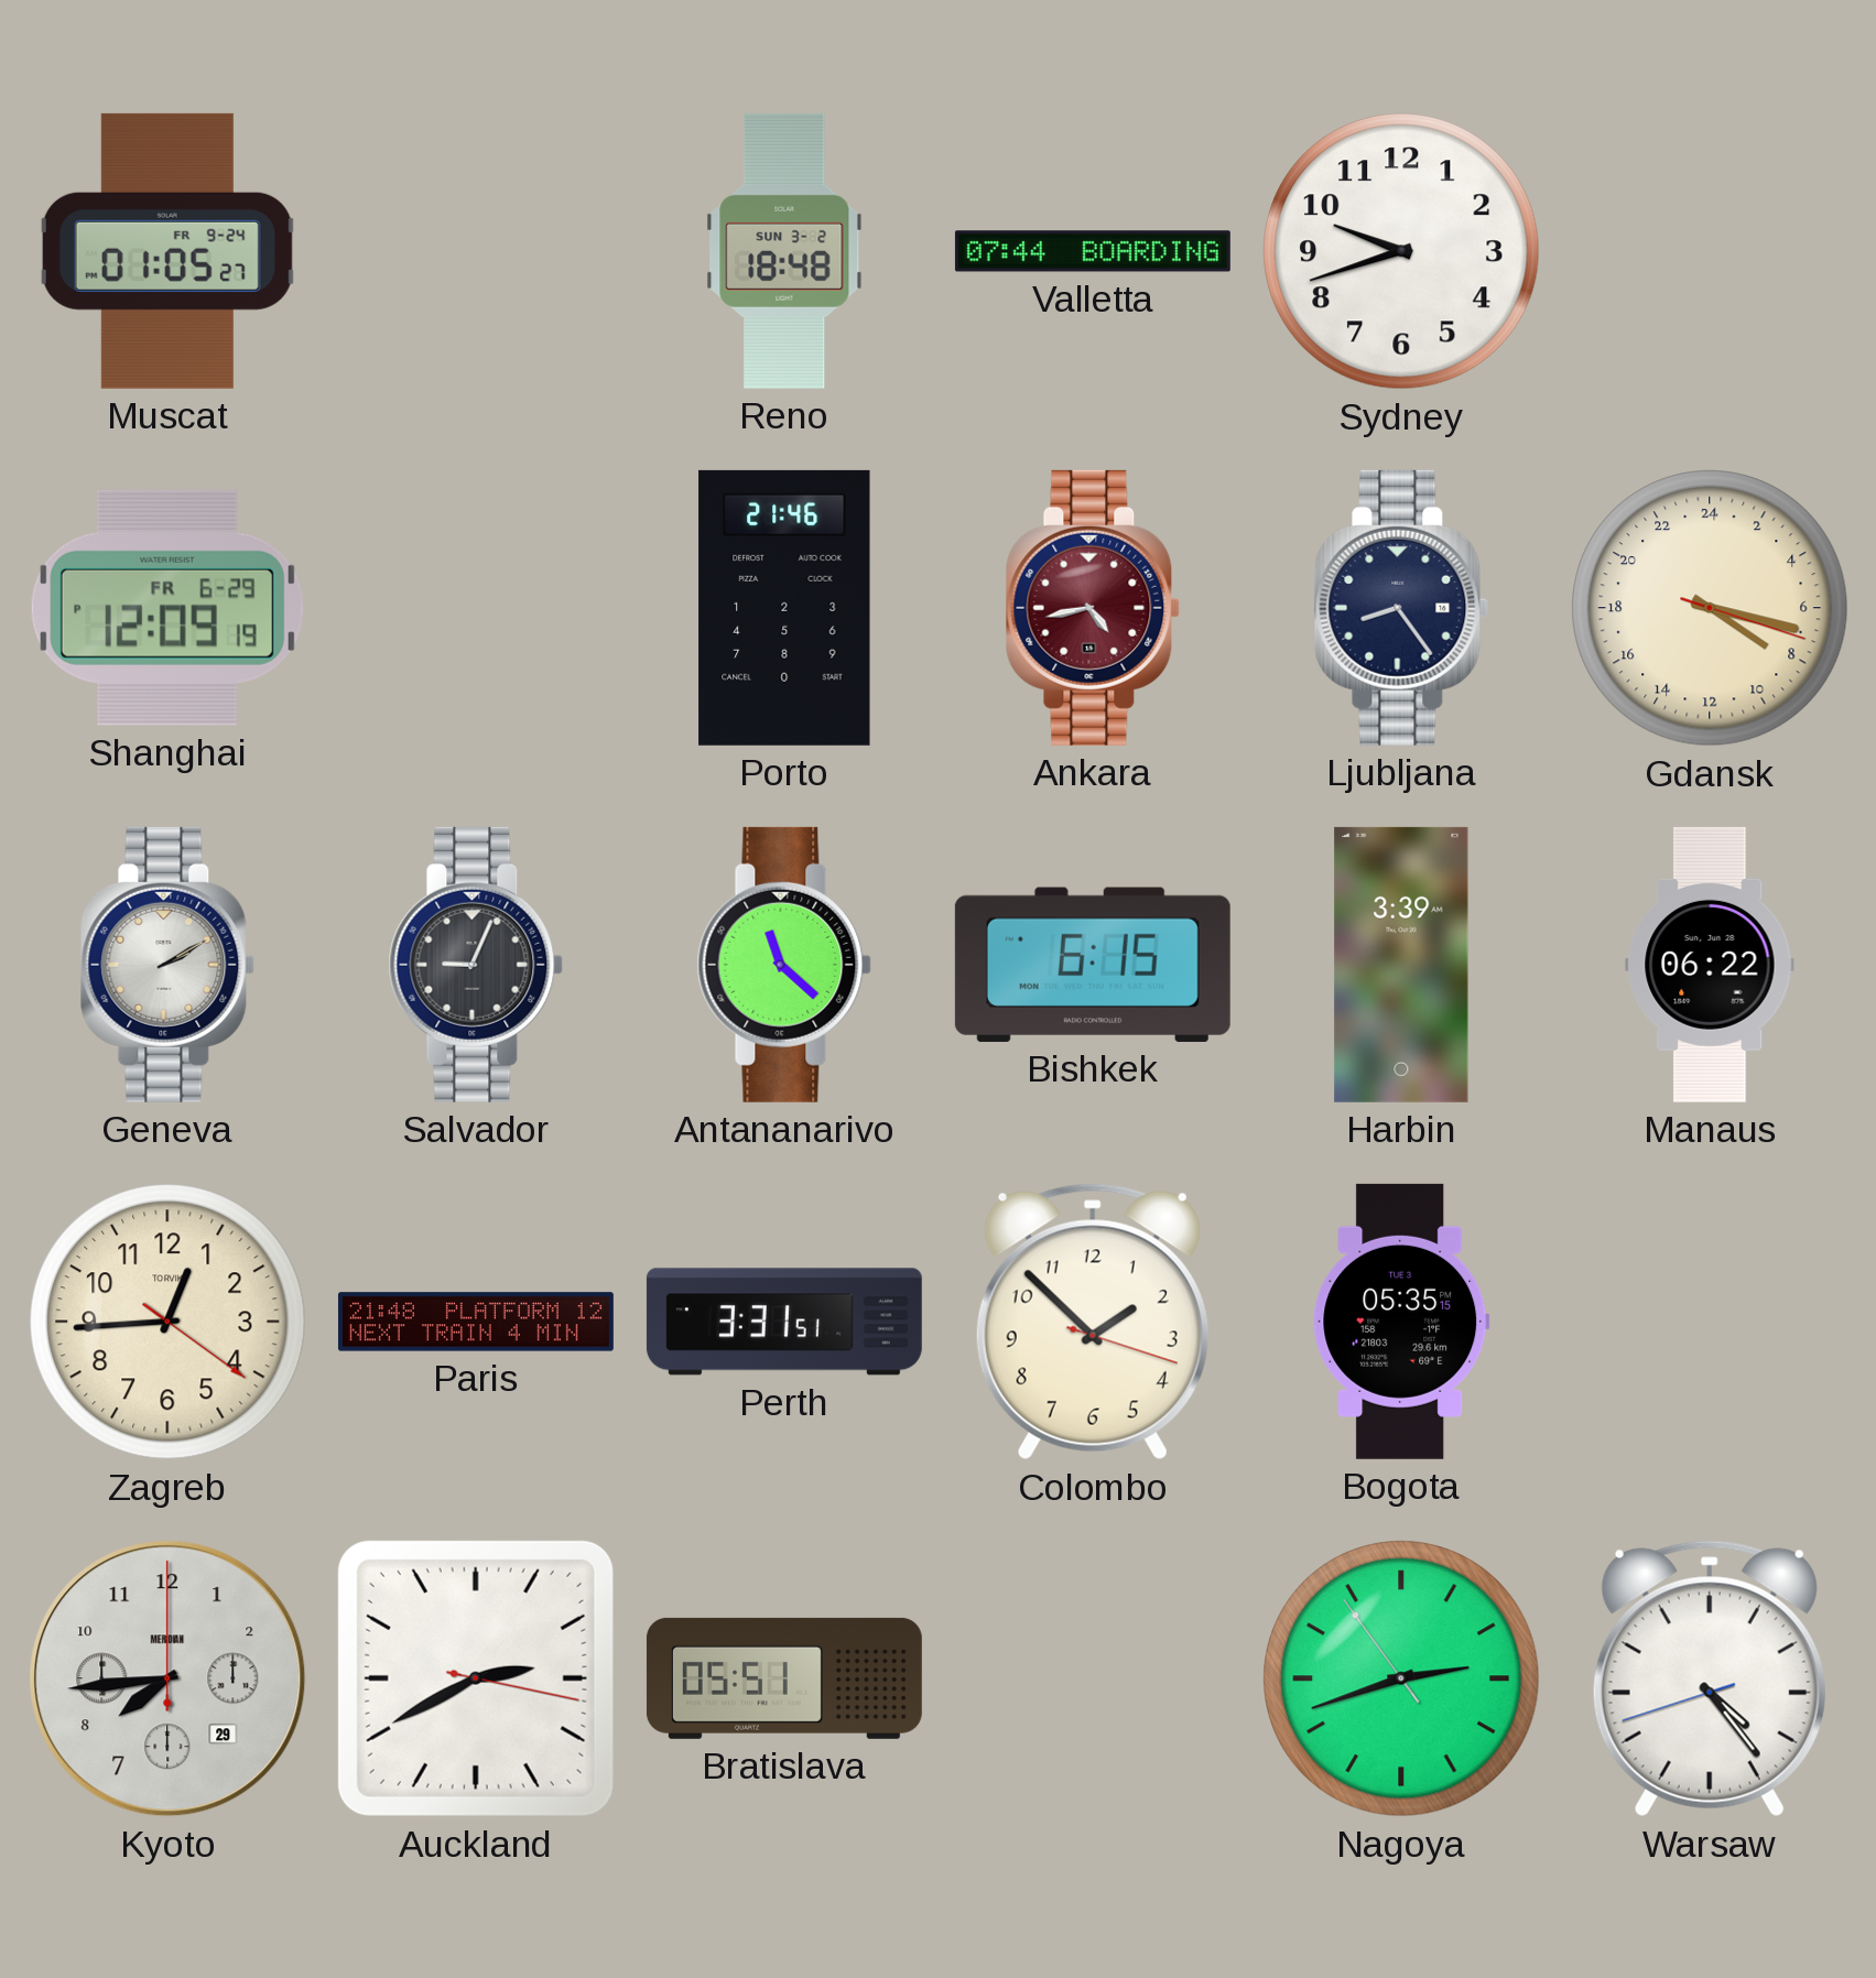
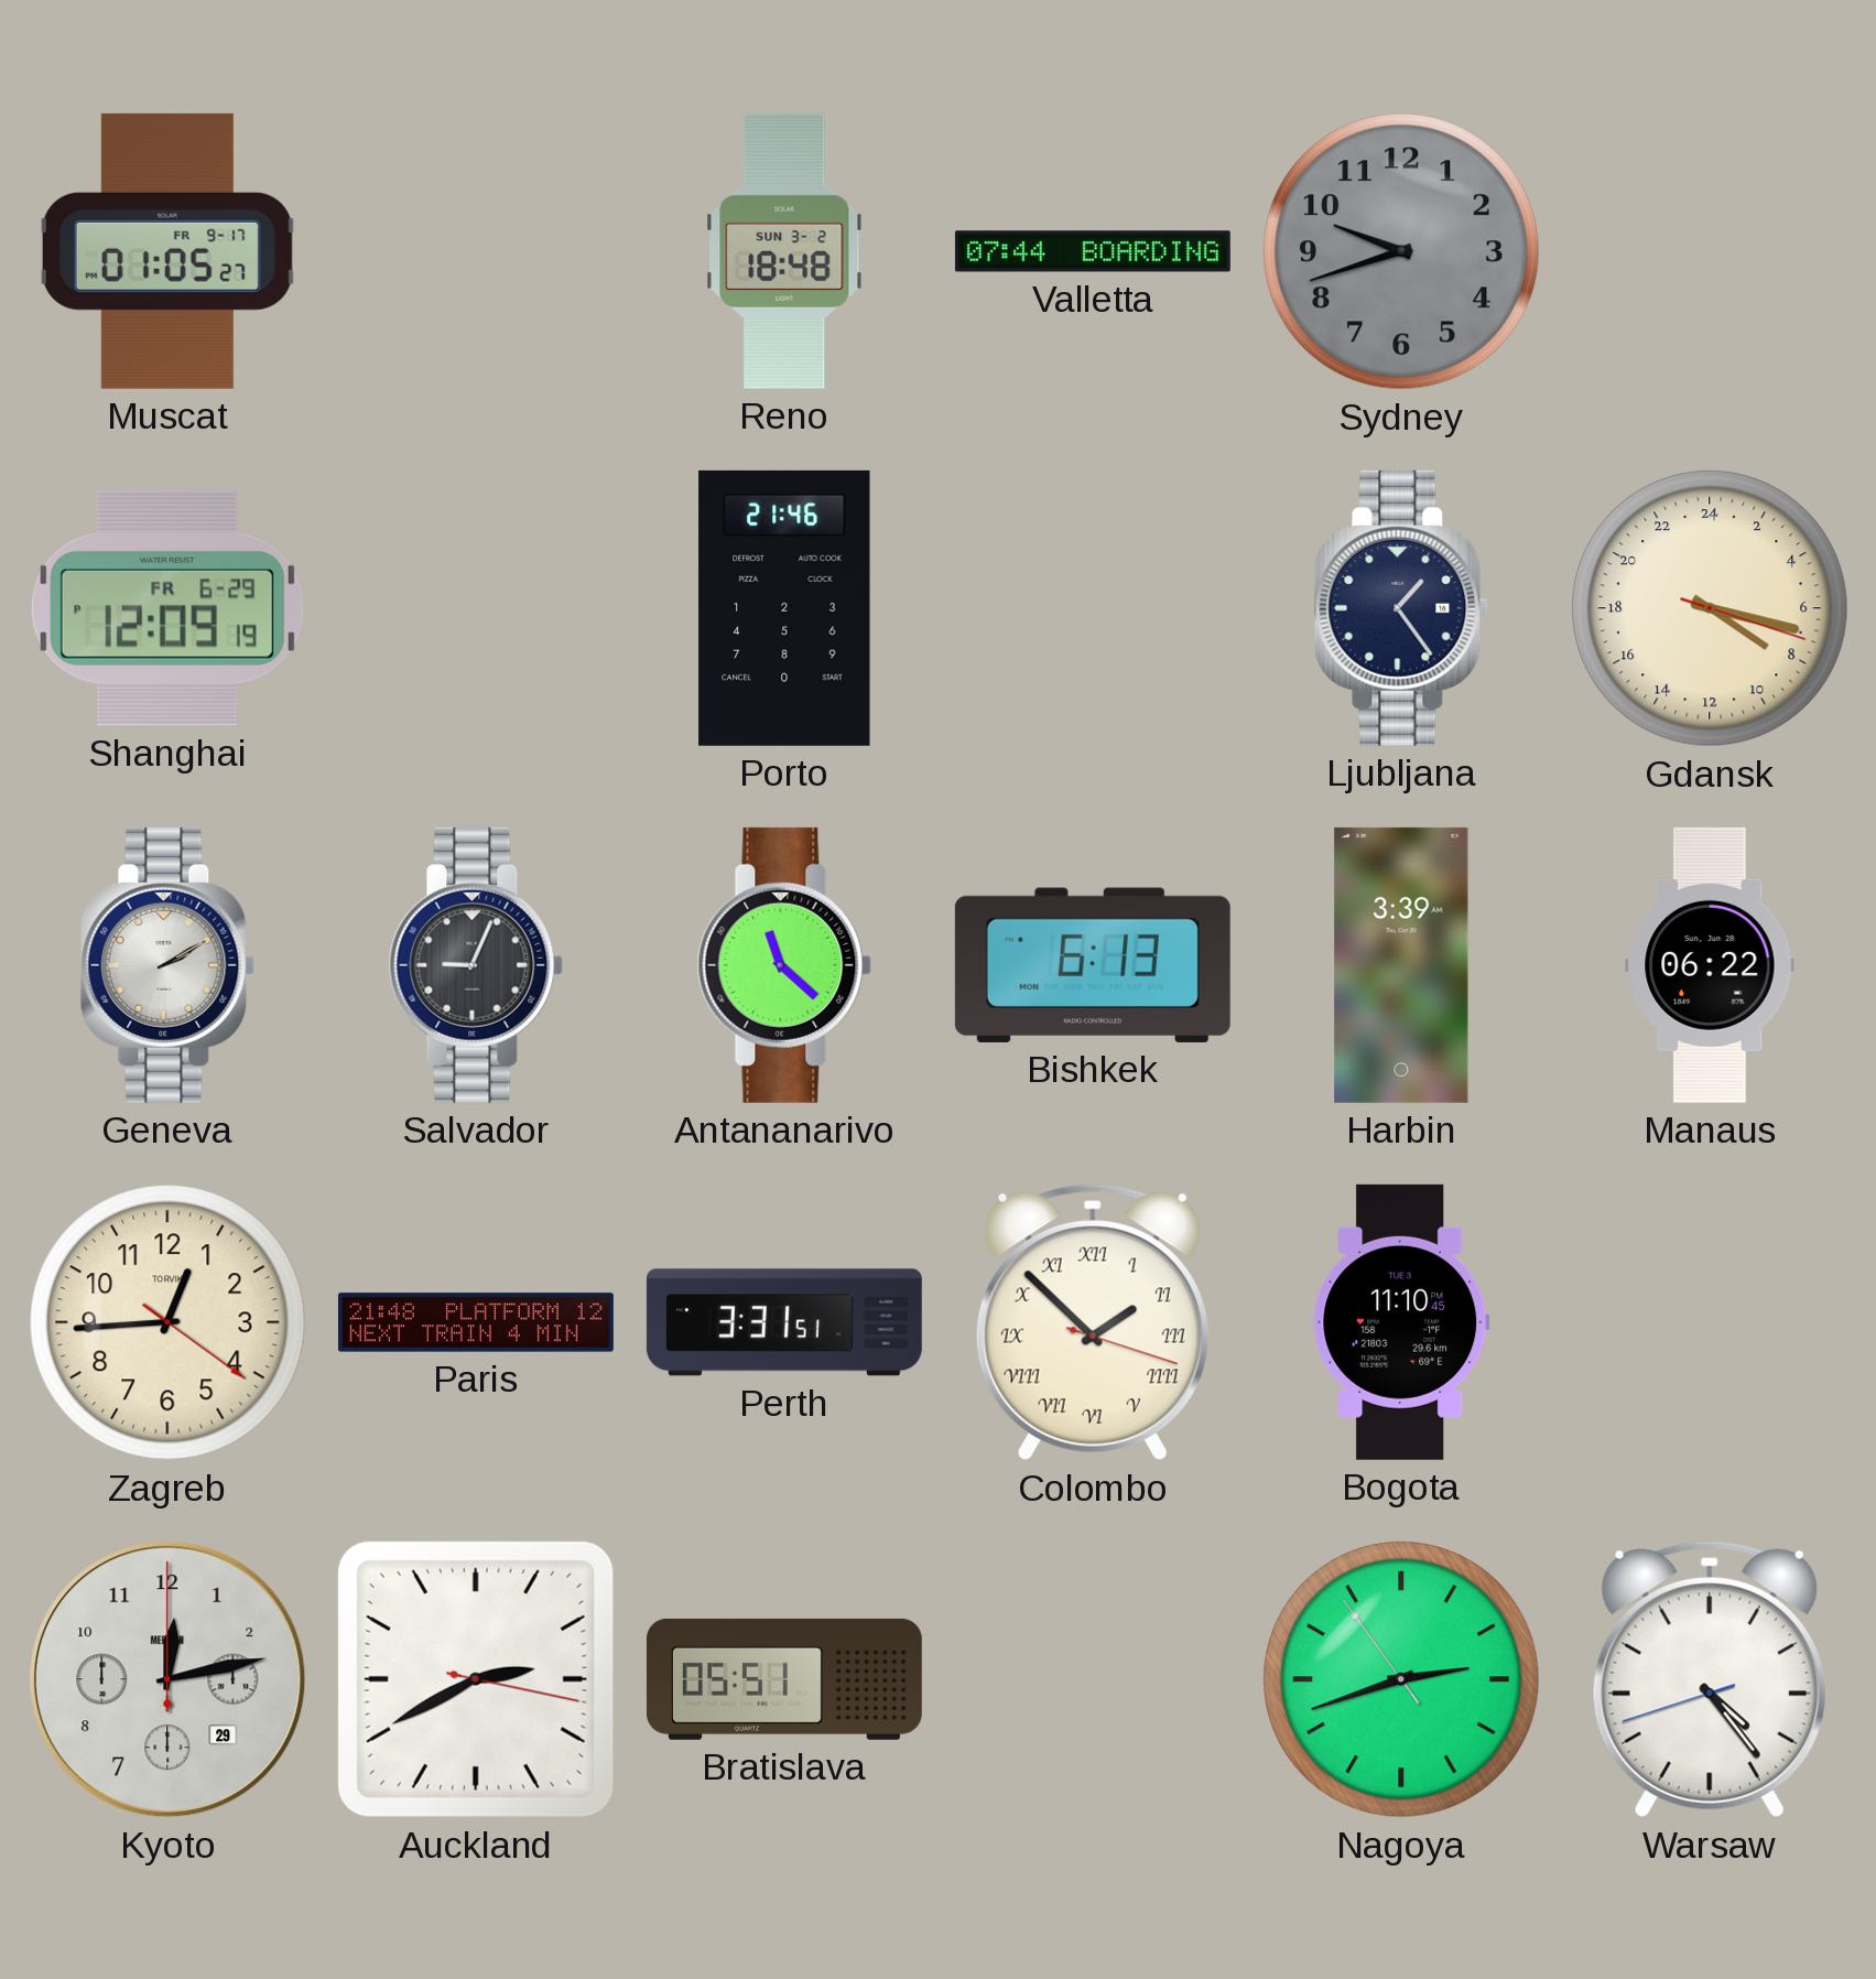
Muscat date: FR 9-24 -> FR 9-17 (167, 251)
Sydney dial: white -> grey (1401, 251)
Ankara: 4:43 -> none (1093, 608)
Ljubljana: 8:24 -> 1:24 (1401, 608)
Bishkek: 6:15 -> 6:13 (1093, 965)
Colombo numerals: Arabic -> Roman (1093, 1322)
Bogota: 05:35 -> 11:10 (1401, 1322)
Kyoto: 7:44 -> 12:13 (167, 1679)
